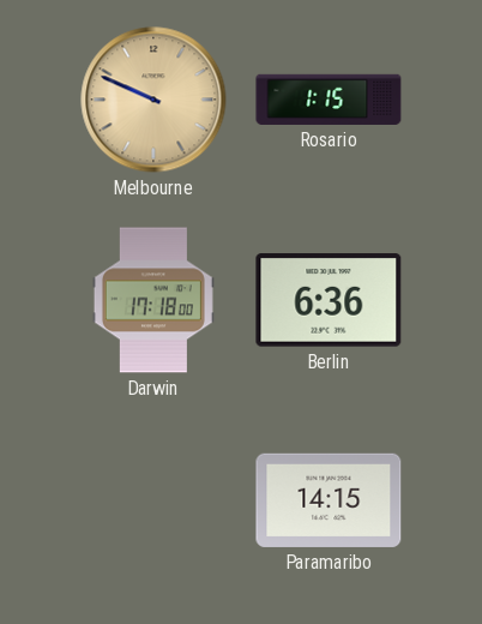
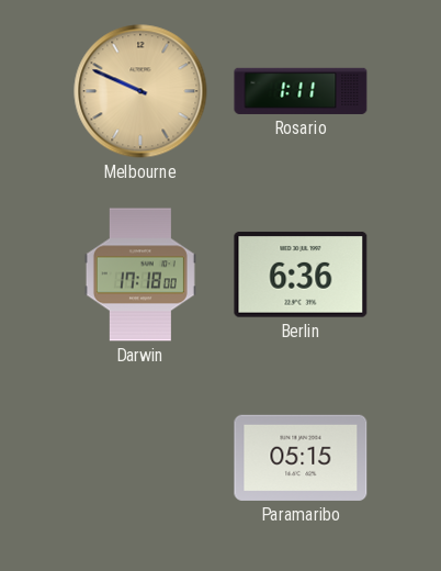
Rosario: 1:15 -> 1:11 (301, 91)
Paramaribo: 14:15 -> 05:15 (301, 458)
